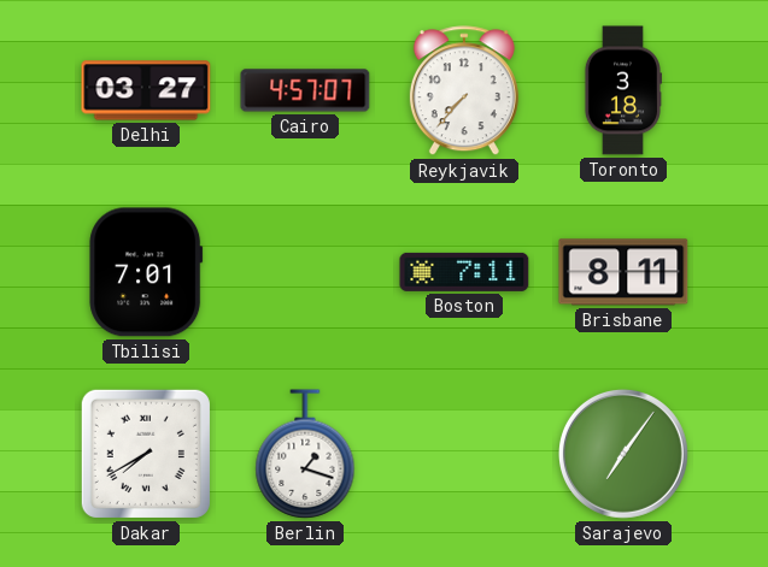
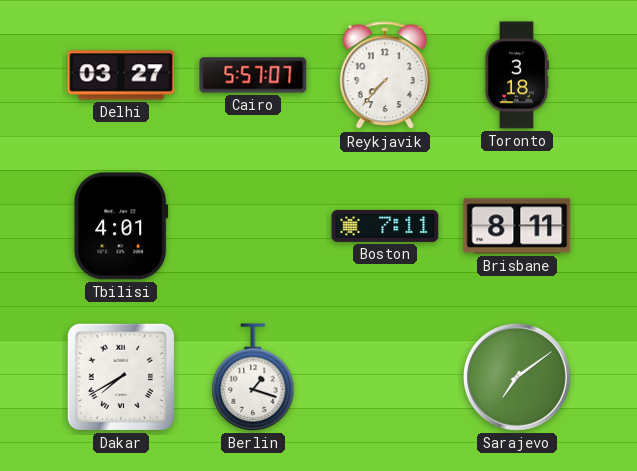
Cairo: 4:57 -> 5:57 (253, 75)
Tbilisi: 7:01 -> 4:01 (121, 226)
Sarajevo: 7:06 -> 7:09 (517, 377)
